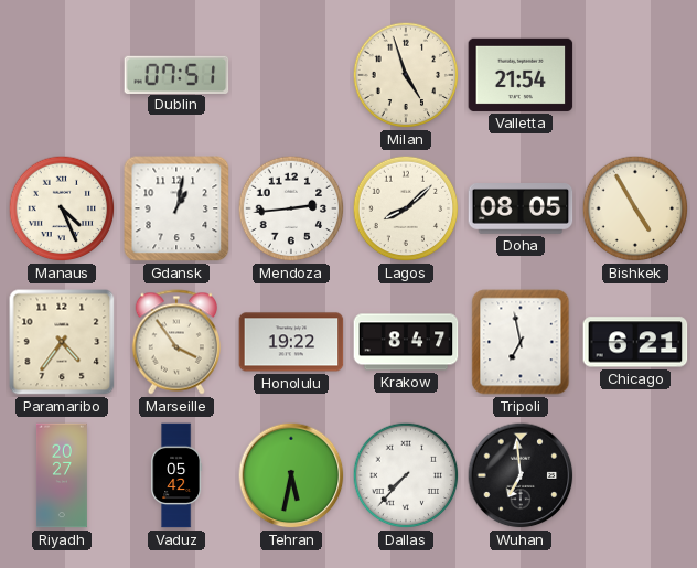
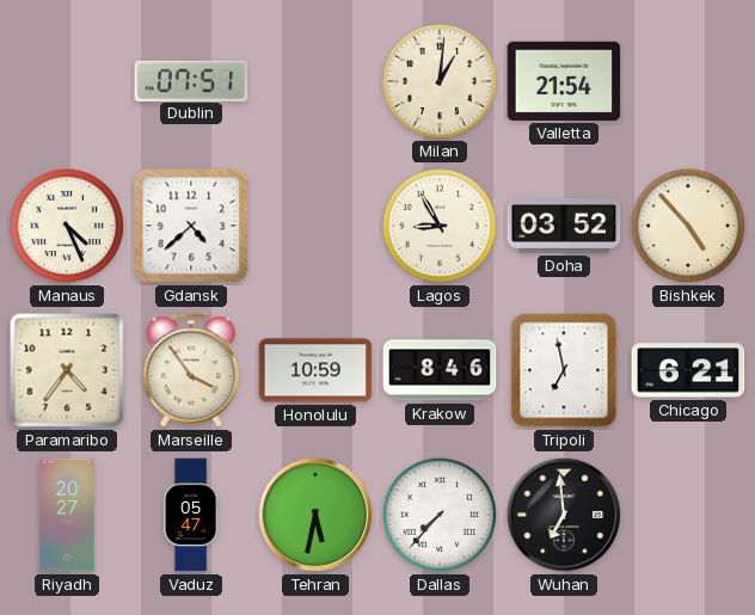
Milan: 4:57 -> 1:01 (440, 81)
Gdansk: 1:02 -> 4:38 (191, 226)
Mendoza: 2:44 -> none (291, 208)
Lagos: 8:08 -> 8:55 (440, 226)
Doha: 08:05 -> 03:52 (564, 227)
Bishkek: 4:55 -> 4:53 (688, 226)
Honolulu: 19:22 -> 10:59 (315, 370)
Krakow: 8:47 -> 8:46 (440, 370)
Vaduz: 05:42 -> 05:47 (191, 515)
